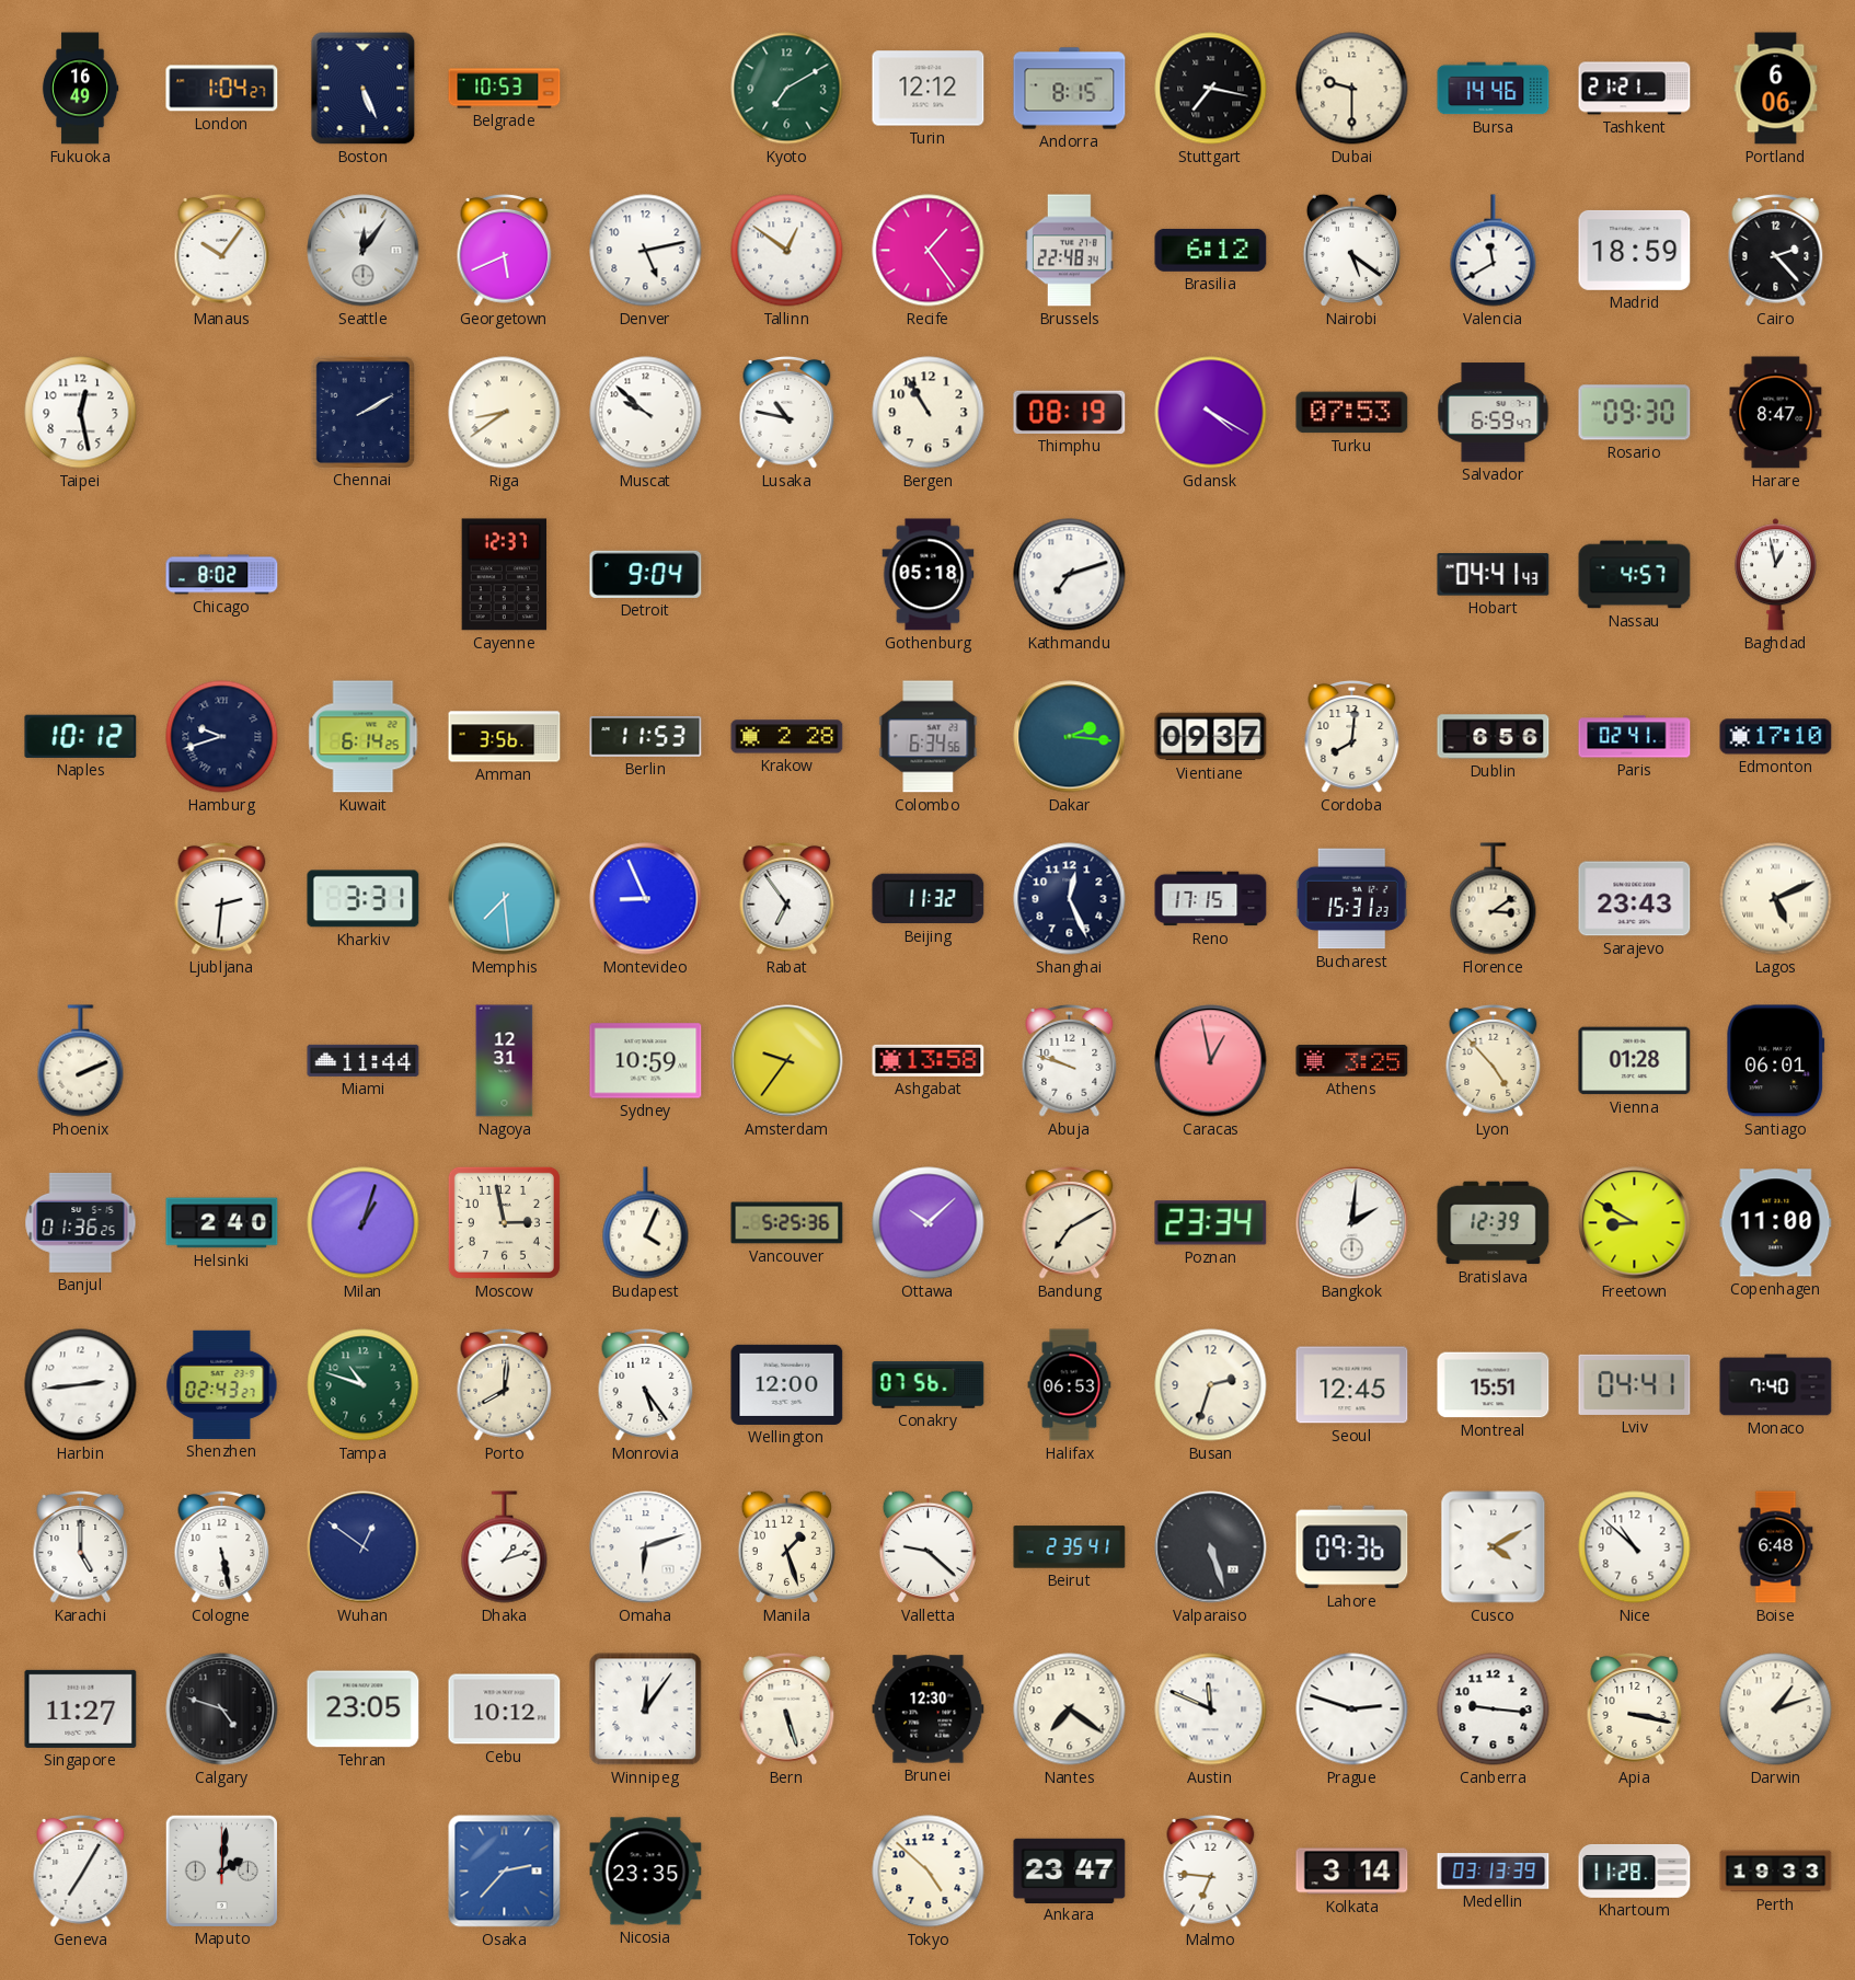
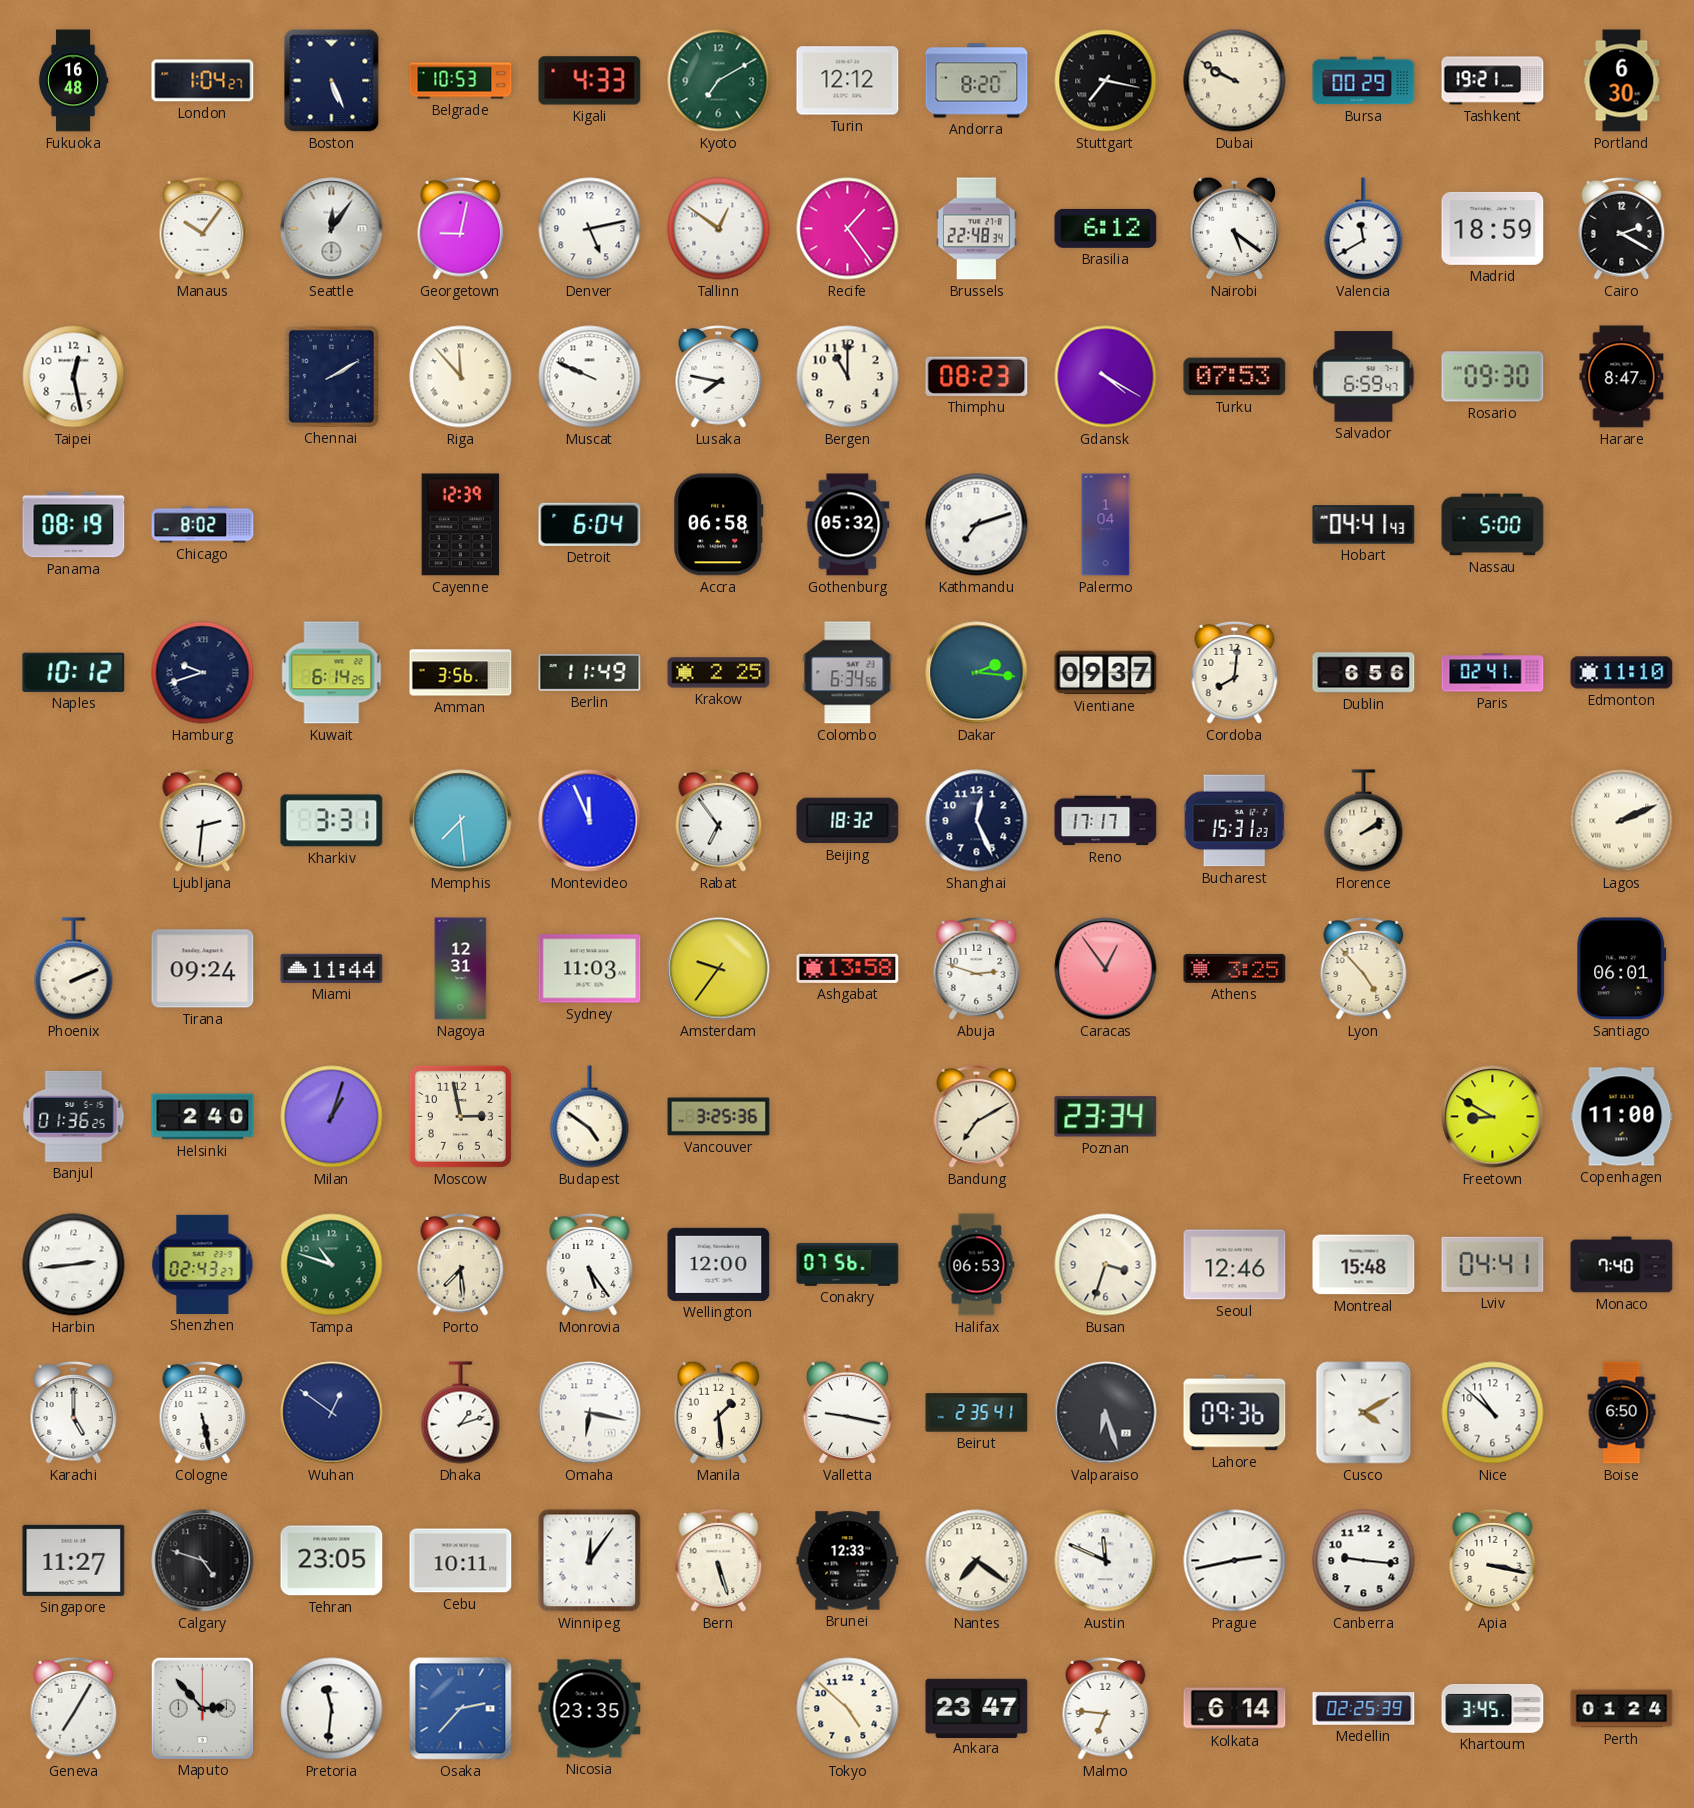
Fukuoka: 16:49 -> 16:48 (73, 81)
Kigali: none -> 4:33 (590, 81)
Andorra: 8:15 -> 8:20 (977, 81)
Dubai: 9:30 -> 9:50 (1235, 81)
Bursa: 14:46 -> 00:29 (1364, 81)
Tashkent: 21:21 -> 19:21 (1493, 81)
Portland: 6:06 -> 6:30 (1622, 81)
Georgetown: 5:41 -> 9:02 (461, 229)
Cairo: 2:23 -> 2:20 (1622, 229)
Riga: 8:39 -> 11:53 (461, 377)
Muscat: 9:52 -> 9:49 (590, 377)
Lusaka: 10:47 -> 7:47 (719, 377)
Bergen: 10:55 -> 11:00 (848, 377)
Thimphu: 08:19 -> 08:23 (977, 376)
Panama: none -> 08:19 (74, 525)
Cayenne: 12:37 -> 12:39 (461, 525)
Detroit: 9:04 -> 6:04 (590, 524)
Accra: none -> 06:58 (719, 525)
Gothenburg: 05:18 -> 05:32 (848, 525)
Palermo: none -> 1:04 (1106, 525)
Nassau: 4:57 -> 5:00 (1493, 525)
Baghdad: 12:58 -> none (1775, 575)
Berlin: 11:53 -> 11:49 (590, 673)
Krakow: 2:28 -> 2:25 (719, 673)
Edmonton: 17:10 -> 11:10 (1622, 673)
Montevideo: 8:56 -> 11:56 (590, 821)
Beijing: 11:32 -> 18:32 (848, 821)
Reno: 17:15 -> 17:17 (1106, 821)
Florence: 3:09 -> 2:09 (1364, 821)
Sarajevo: 23:43 -> none (1635, 899)
Lagos: 5:11 -> 2:11 (1622, 821)
Tirana: none -> 09:24 (203, 969)
Sydney: 10:59 -> 11:03 (590, 969)
Abuja: 9:48 -> 2:48 (977, 969)
Caracas: 12:58 -> 12:54 (1106, 969)
Vienna: 01:28 -> none (1635, 1061)
Budapest: 4:04 -> 4:51 (590, 1117)
Vancouver: 5:25 -> 3:25 (719, 1117)
Ottawa: 10:08 -> none (929, 1223)
Bangkok: 2:01 -> none (1352, 1223)
Bratislava: 12:39 -> none (1494, 1223)
Porto: 8:01 -> 7:29 (461, 1265)
Busan: 2:33 -> 3:33 (1106, 1265)
Seoul: 12:45 -> 12:46 (1235, 1265)
Montreal: 15:51 -> 15:48 (1364, 1265)
Omaha: 6:12 -> 6:17 (590, 1413)
Manila: 1:27 -> 1:29 (718, 1412)
Valletta: 9:22 -> 9:17 (847, 1412)
Valparaiso: 5:27 -> 6:27 (1106, 1413)
Boise: 6:48 -> 6:50 (1622, 1413)
Cebu: 10:12 -> 10:11 (461, 1561)
Brunei: 12:30 -> 12:33 (848, 1561)
Prague: 2:48 -> 2:43 (1235, 1561)
Darwin: 1:12 -> none (1776, 1710)
Maputo: 2:01 -> 2:53 (202, 1708)
Pretoria: none -> 11:31 (332, 1709)
Kolkata: 3:14 -> 6:14 (1235, 1709)
Medellin: 03:13 -> 02:25 (1364, 1709)
Khartoum: 11:28 -> 3:45 (1493, 1708)
Perth: 19:33 -> 01:24 (1622, 1709)
